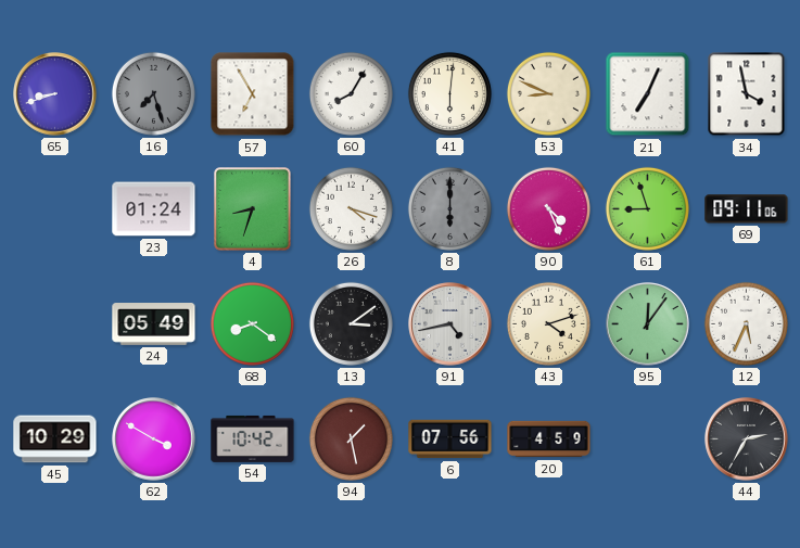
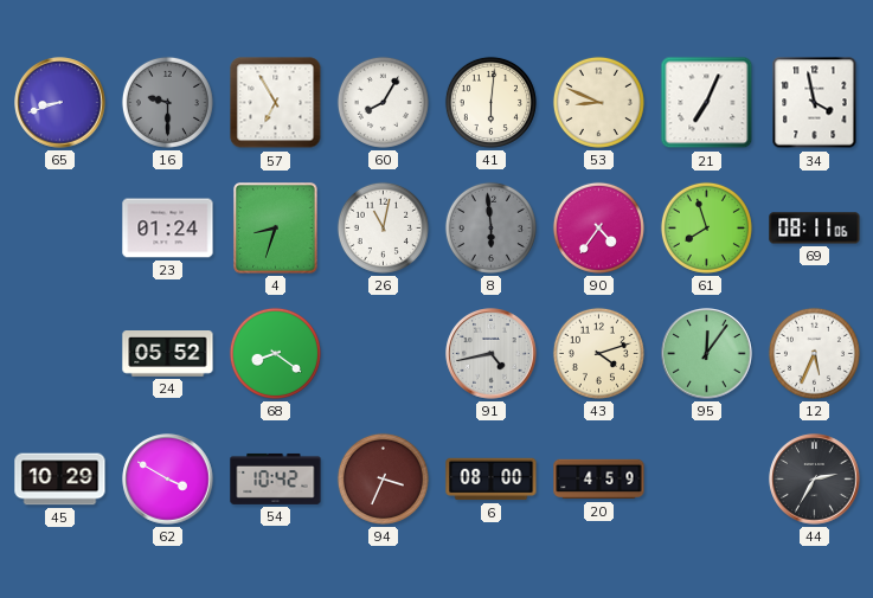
16: 7:27 -> 9:30 (167, 102)
26: 4:18 -> 11:02 (383, 227)
8: 6:00 -> 5:59 (490, 227)
90: 4:26 -> 4:36 (598, 227)
61: 8:57 -> 7:57 (706, 227)
69: 09:11 -> 08:11 (815, 229)
24: 05:49 -> 05:52 (168, 354)
13: 3:09 -> none (351, 323)
94: 1:28 -> 3:34 (383, 478)
6: 07:56 -> 08:00 (492, 480)
